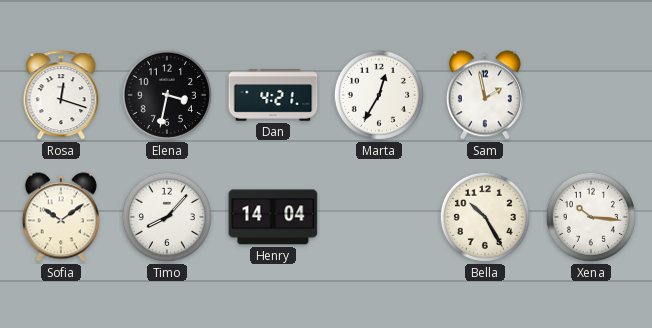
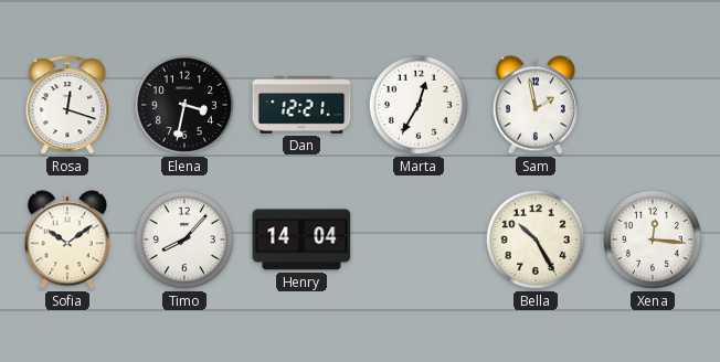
Dan: 4:21 -> 12:21 (301, 105)
Xena: 10:16 -> 12:16 (653, 239)
